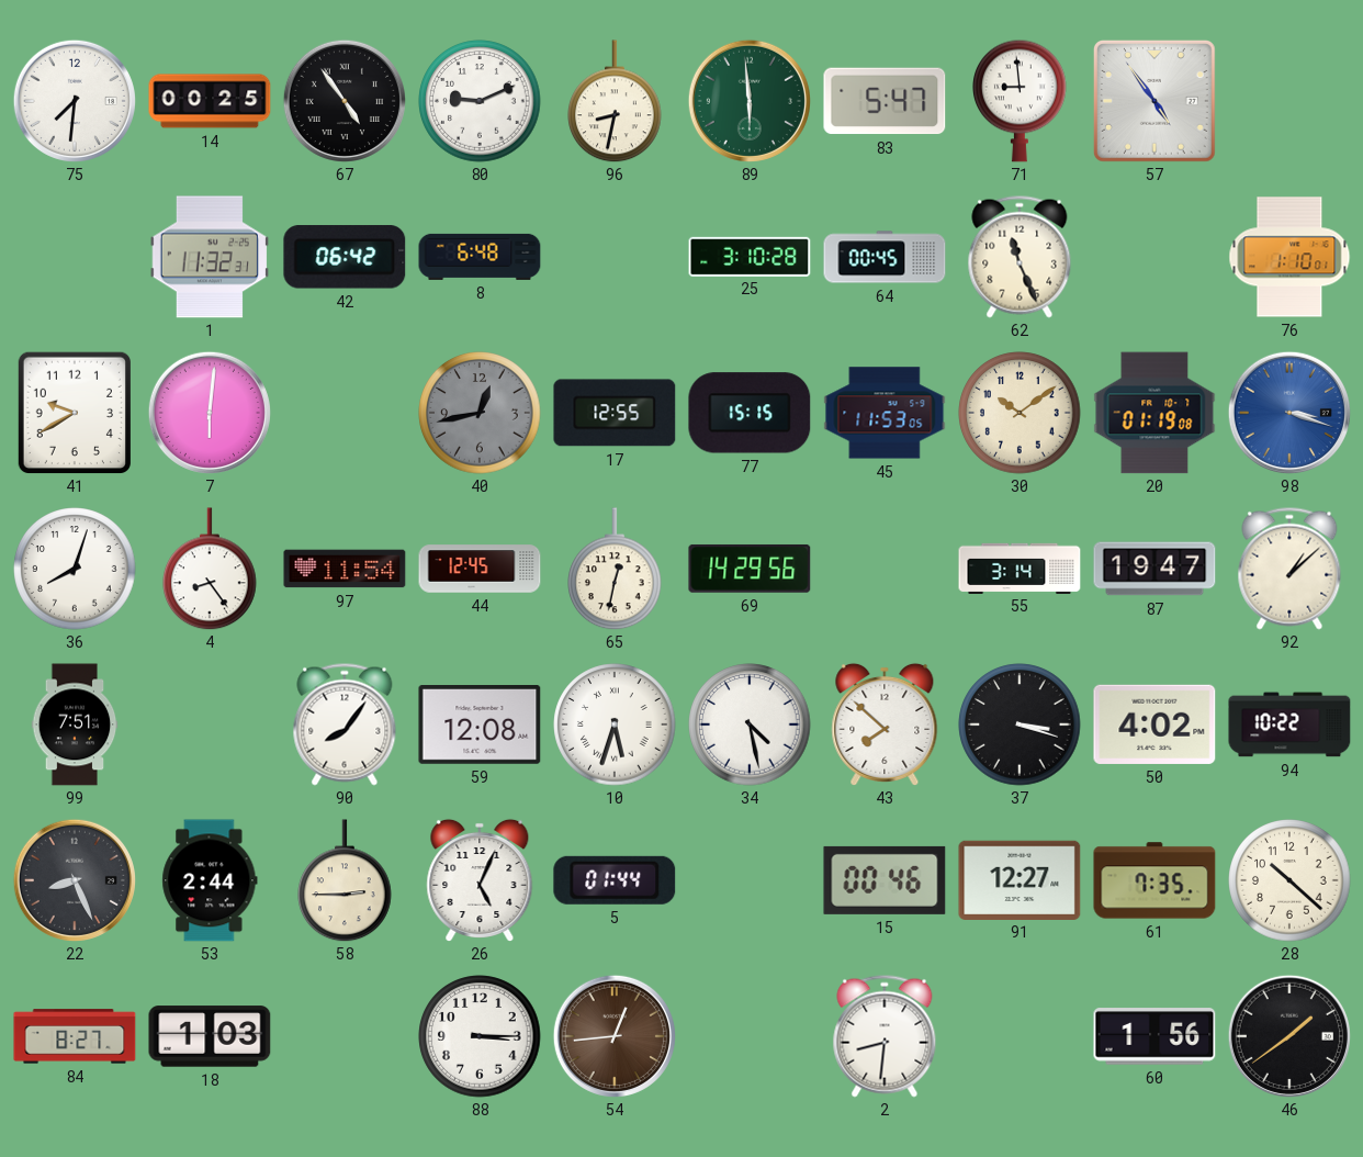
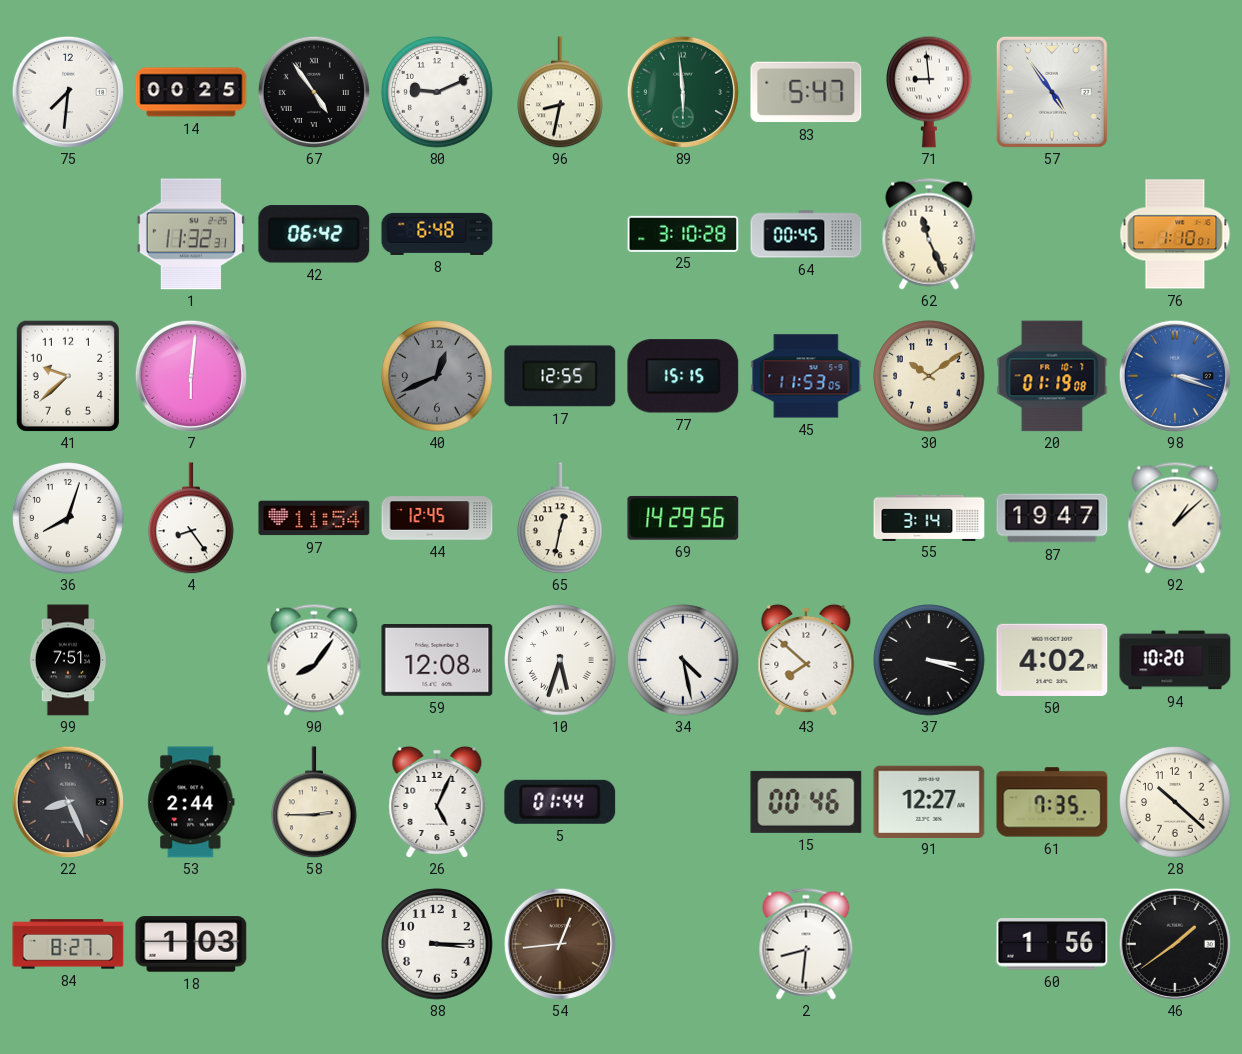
41: 9:40 -> 9:38 (67, 375)
40: 12:43 -> 12:41 (437, 376)
94: 10:22 -> 10:20 (1175, 660)
